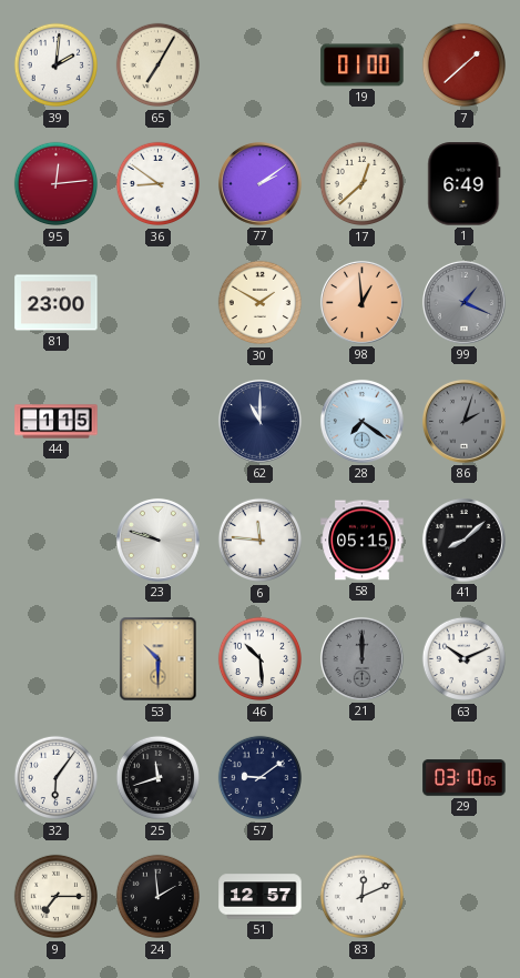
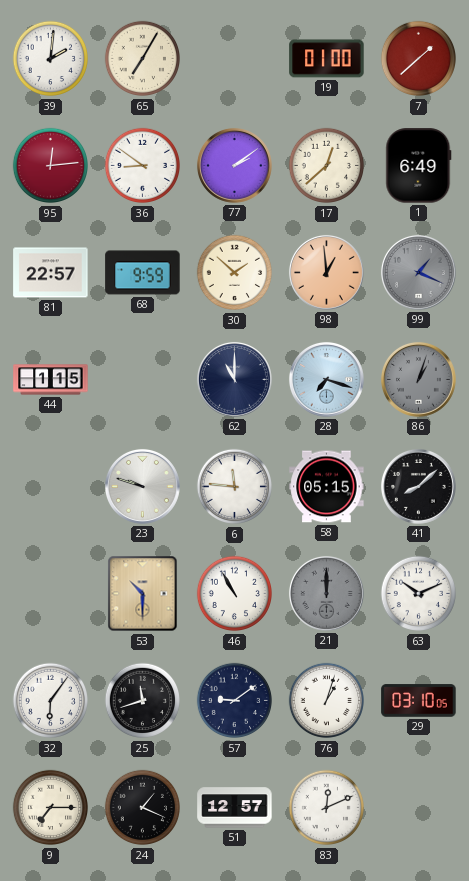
81: 23:00 -> 22:57 (51, 273)
68: none -> 9:59 (143, 273)
30: 1:50 -> 1:52 (235, 273)
28: 7:21 -> 7:18 (326, 379)
86: 2:03 -> 1:03 (418, 379)
46: 10:29 -> 10:55 (235, 594)
76: none -> 1:03 (327, 701)
24: 1:59 -> 1:19 (143, 808)
